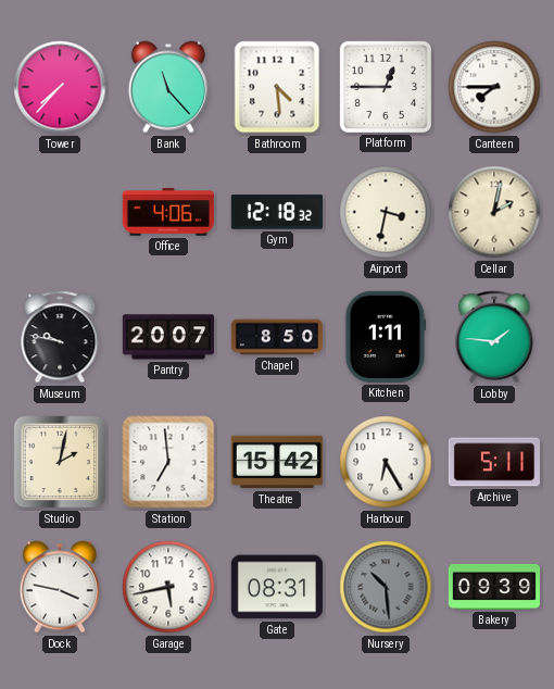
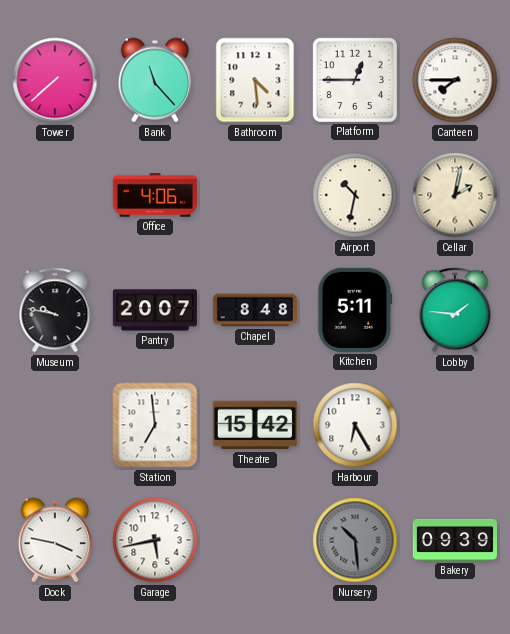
Tower: 7:37 -> 7:38 (55, 80)
Gym: 12:18 -> none (276, 212)
Airport: 3:32 -> 10:32 (355, 195)
Chapel: 8:50 -> 8:48 (254, 310)
Kitchen: 1:11 -> 5:11 (355, 310)
Studio: 2:02 -> none (60, 462)
Archive: 5:11 -> none (493, 462)
Gate: 08:31 -> none (277, 587)
